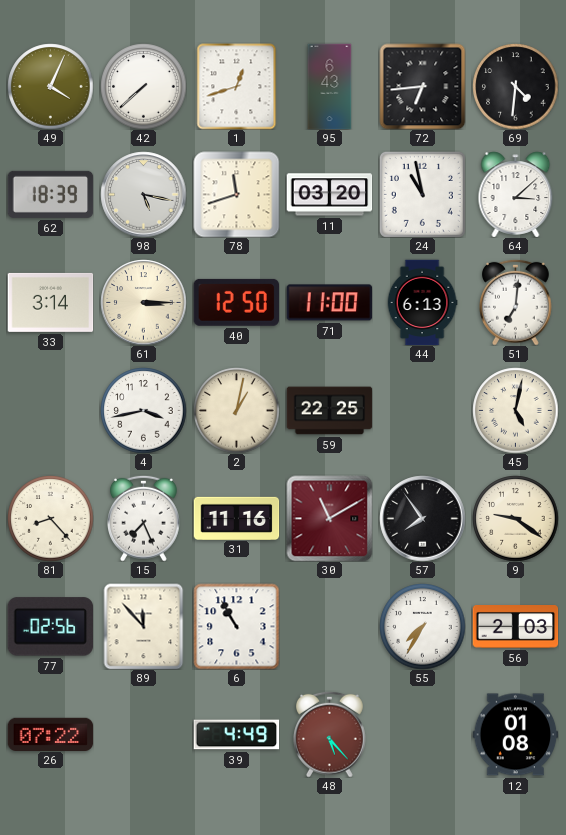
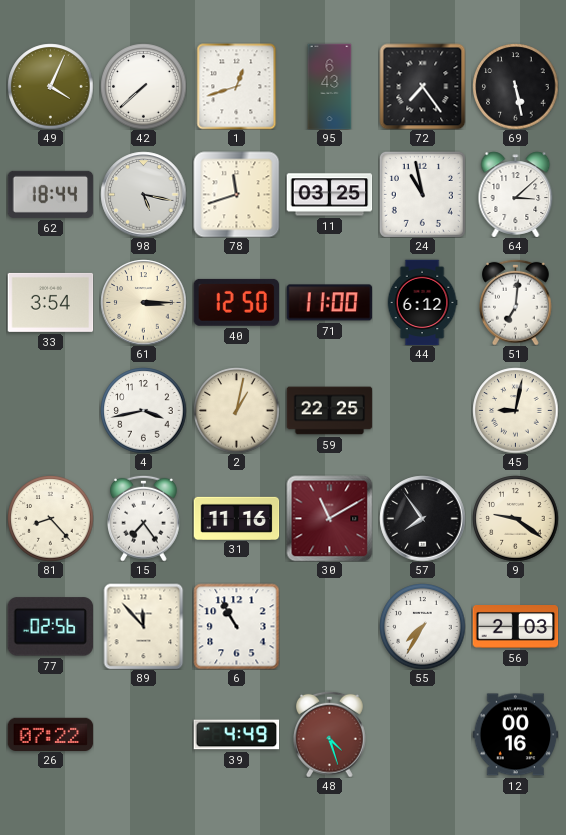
72: 6:44 -> 7:24 (422, 86)
69: 4:31 -> 5:28 (515, 86)
62: 18:39 -> 18:44 (50, 194)
11: 03:20 -> 03:25 (329, 195)
33: 3:14 -> 3:54 (50, 302)
44: 6:13 -> 6:12 (422, 302)
45: 5:02 -> 9:02 (515, 410)
15: 7:26 -> 7:24 (144, 518)
48: 5:23 -> 4:27 (330, 734)
12: 01:08 -> 00:16 (515, 735)
